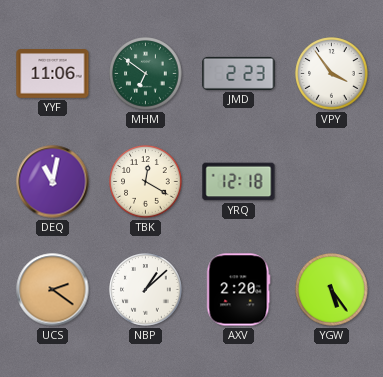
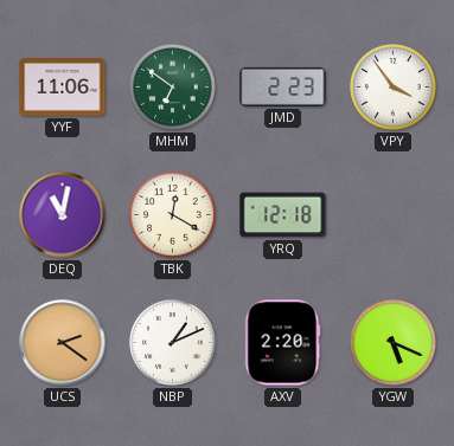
NBP: 1:08 -> 1:11 (173, 343)
YGW: 5:24 -> 5:19 (394, 343)
